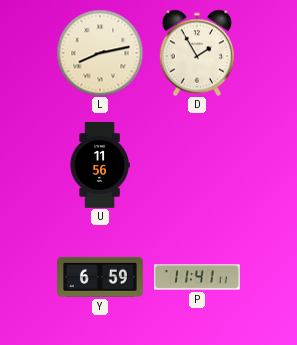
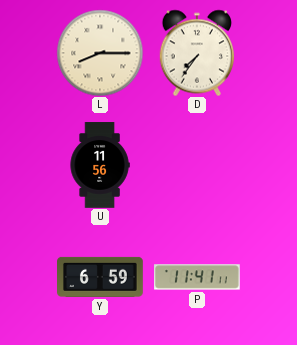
L: 8:13 -> 8:15 (100, 53)
D: 1:55 -> 7:36 (196, 53)
